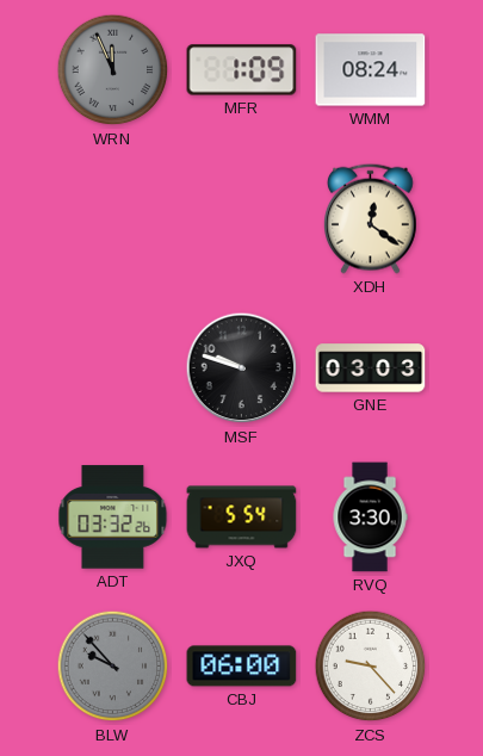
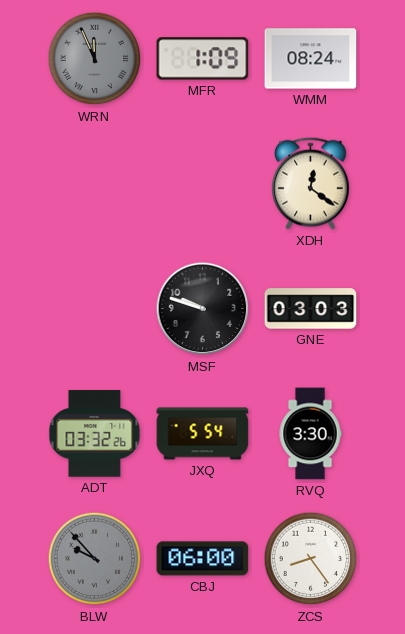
ZCS: 9:23 -> 8:24 (311, 559)
